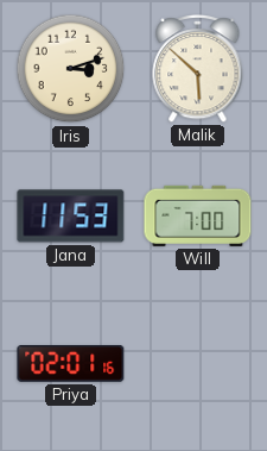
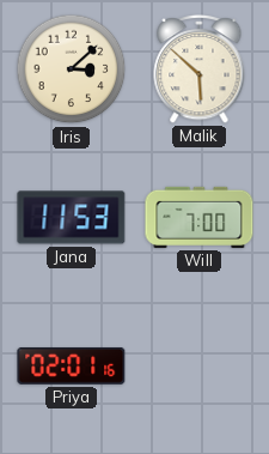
Iris: 3:12 -> 3:08 (72, 69)
